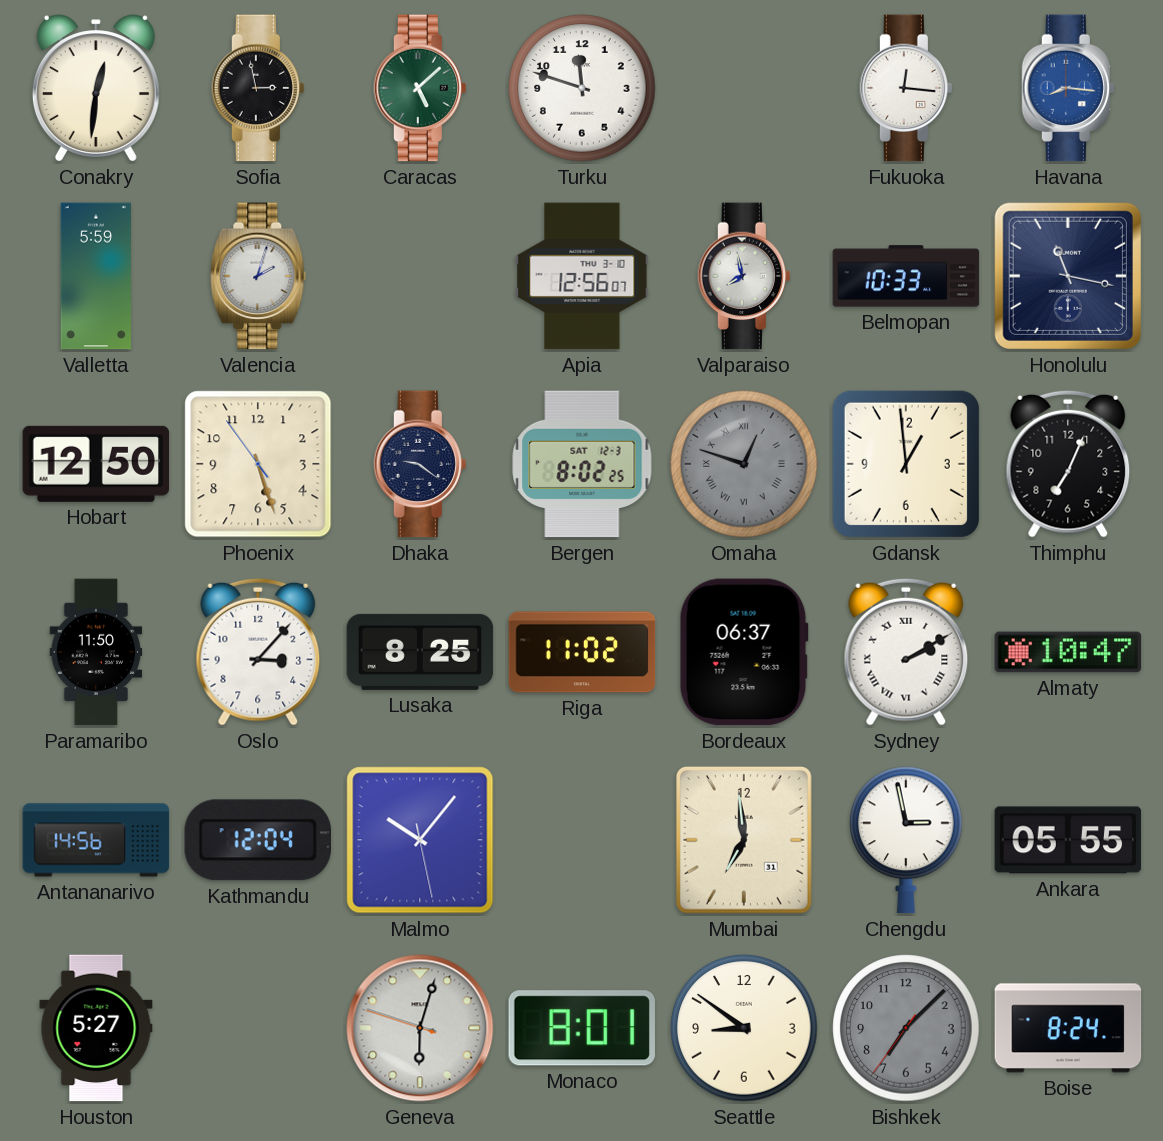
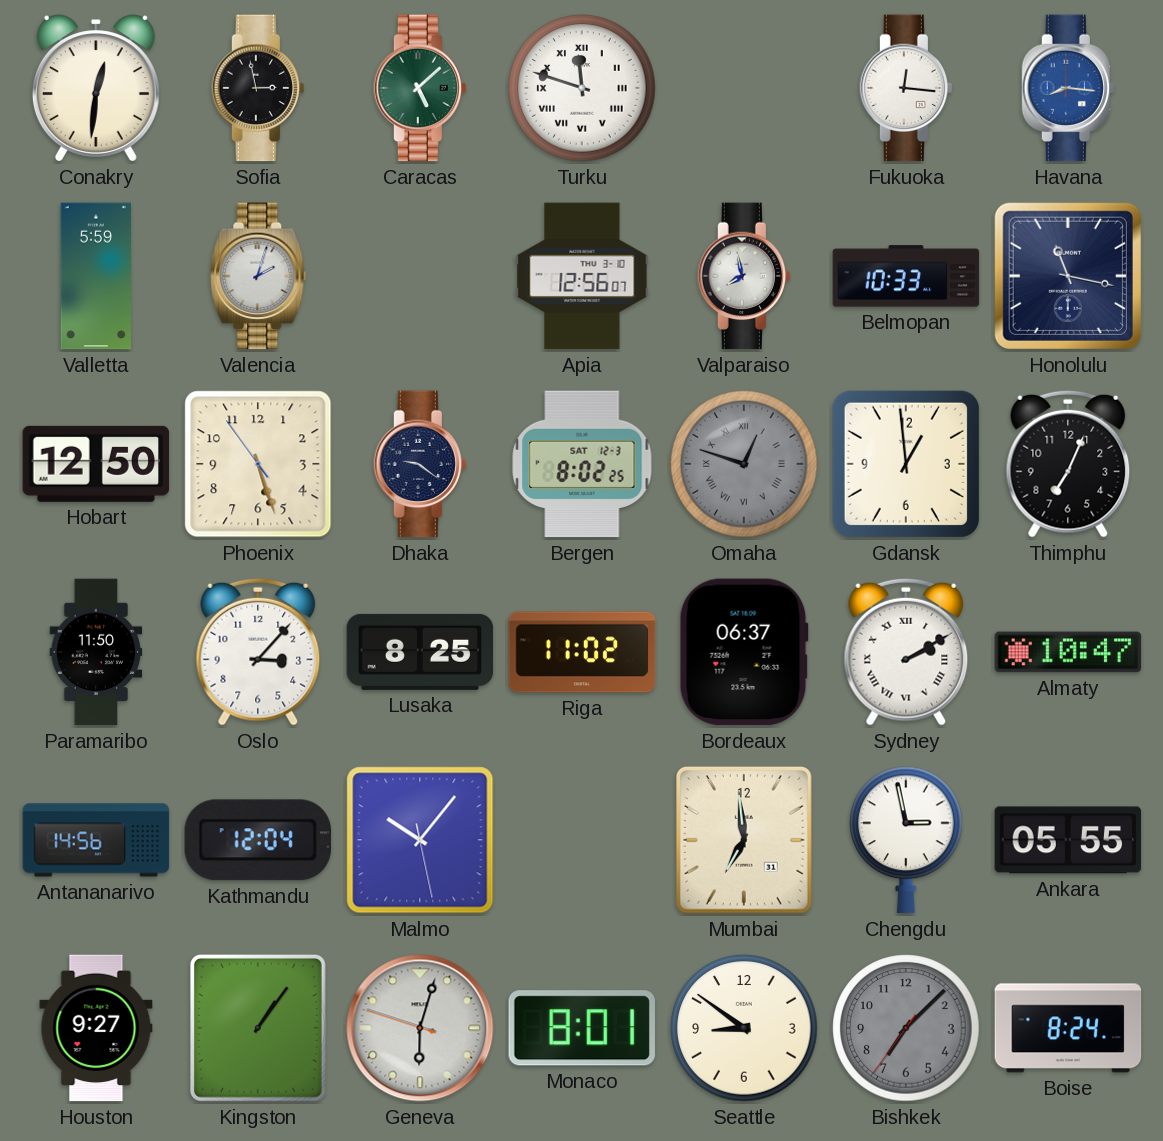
Turku numerals: Arabic -> Roman (582, 88)
Houston: 5:27 -> 9:27 (96, 1028)
Kingston: none -> 1:06 (258, 1028)
